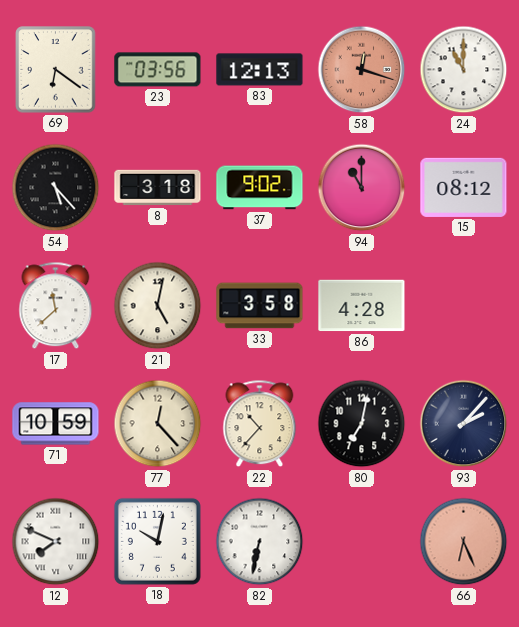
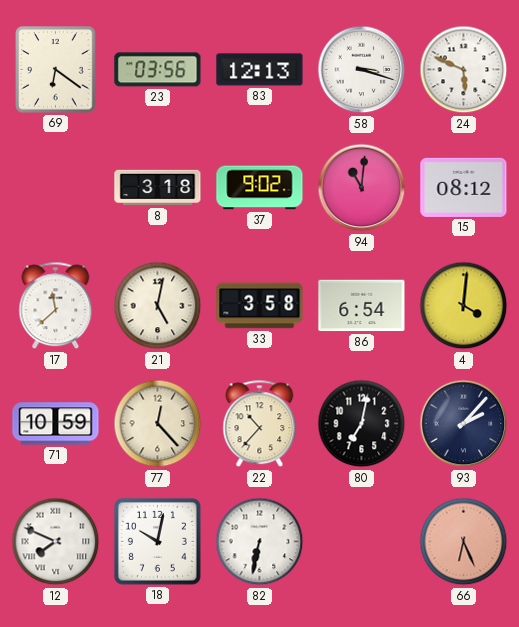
58: 12:18 -> 3:18 (362, 70)
58 dial: salmon -> white (362, 70)
24: 11:00 -> 5:49 (464, 70)
54: 5:23 -> none (56, 188)
94: 11:00 -> 11:01 (362, 188)
86: 4:28 -> 6:54 (362, 306)
4: none -> 4:01 (464, 306)
